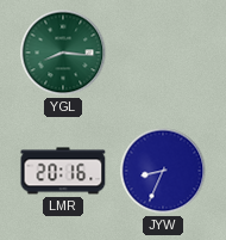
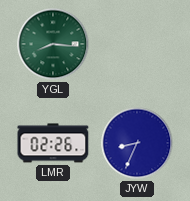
LMR: 20:16 -> 02:26 (53, 143)
